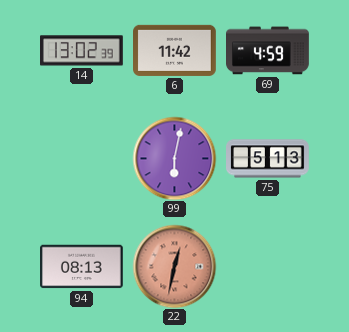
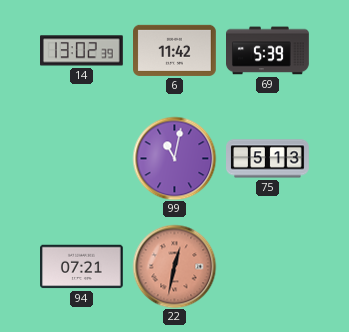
69: 4:59 -> 5:39 (268, 51)
99: 6:02 -> 11:02 (174, 158)
94: 08:13 -> 07:21 (82, 267)
